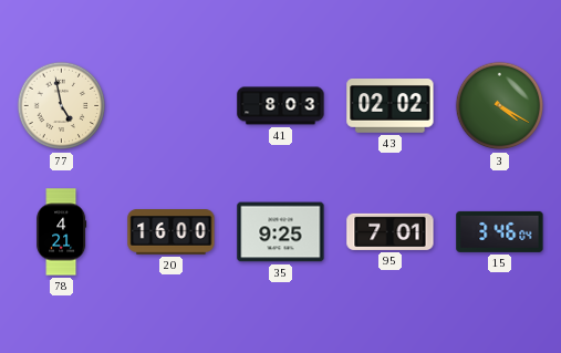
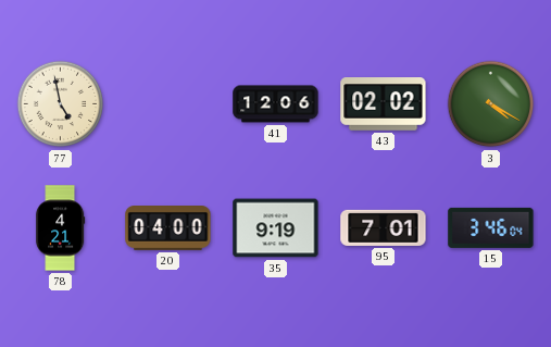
41: 8:03 -> 12:06 (276, 104)
20: 16:00 -> 04:00 (168, 228)
35: 9:25 -> 9:19 (276, 228)
